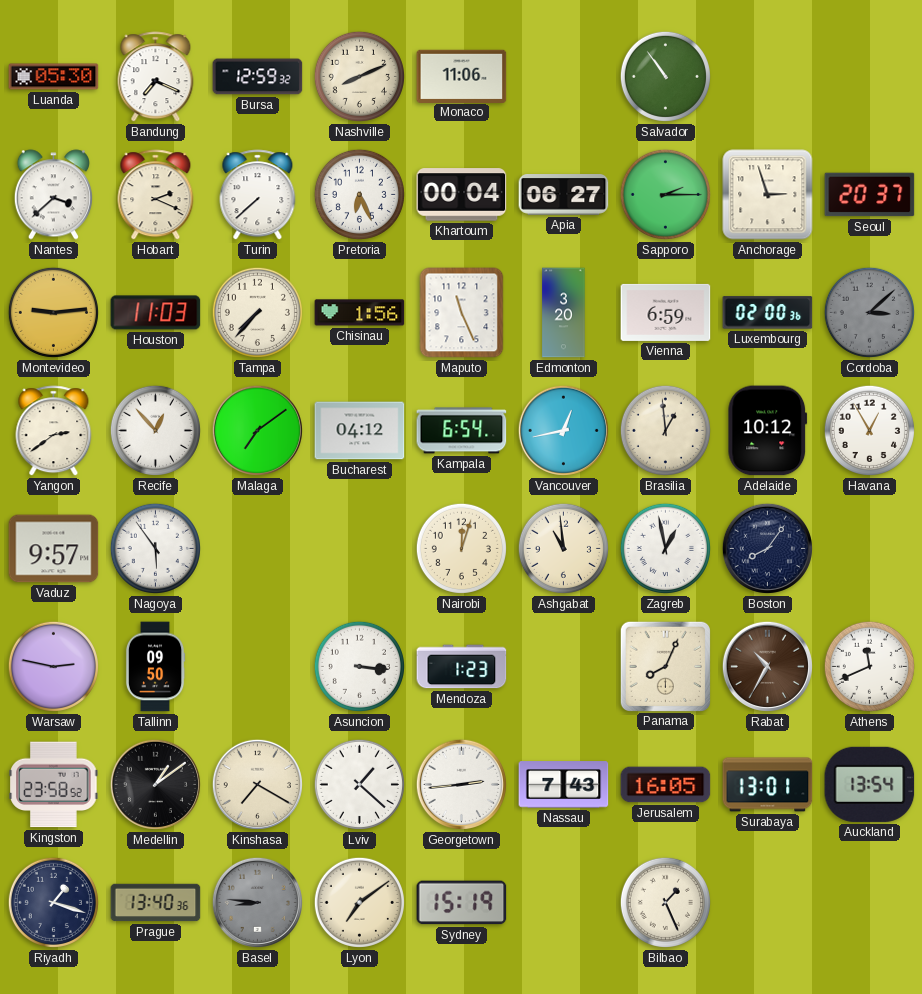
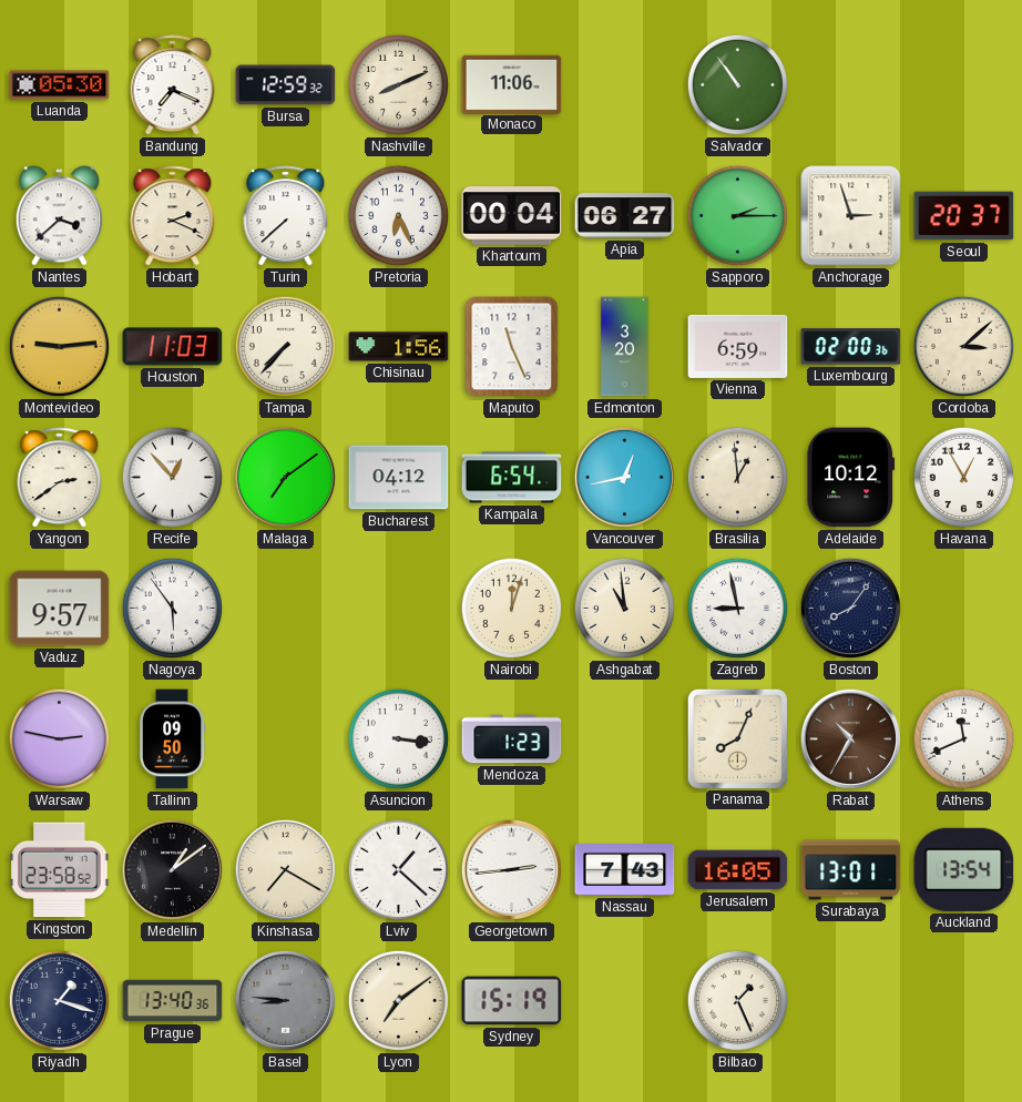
Cordoba dial: grey -> cream (963, 346)
Zagreb: 12:58 -> 8:58 (737, 608)
